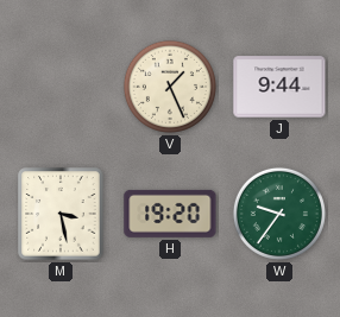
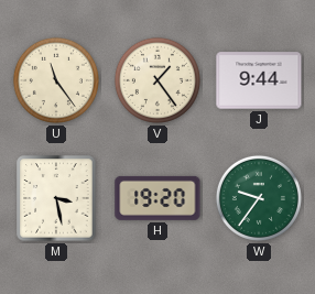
U: none -> 11:24 (56, 80)
V: 1:26 -> 1:24 (157, 80)
